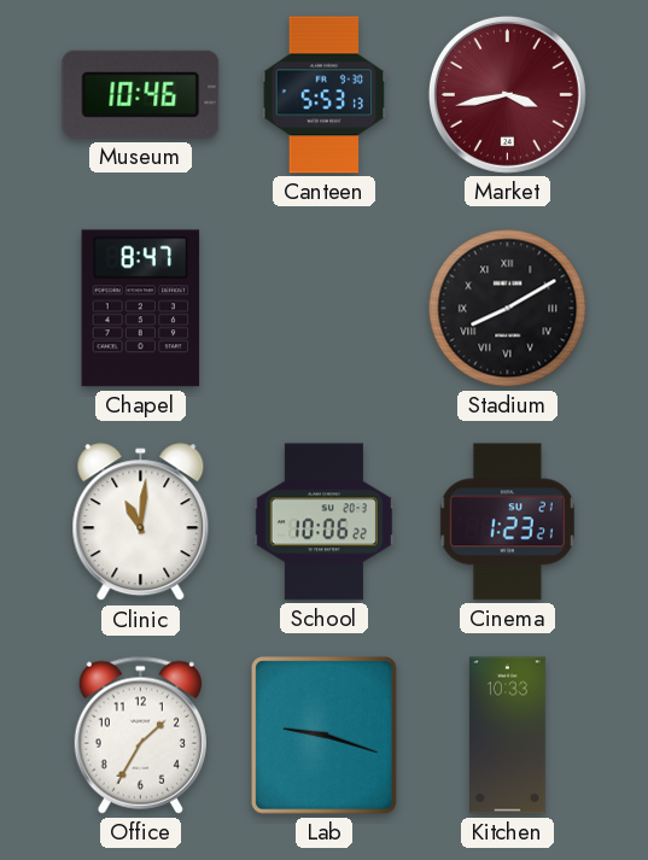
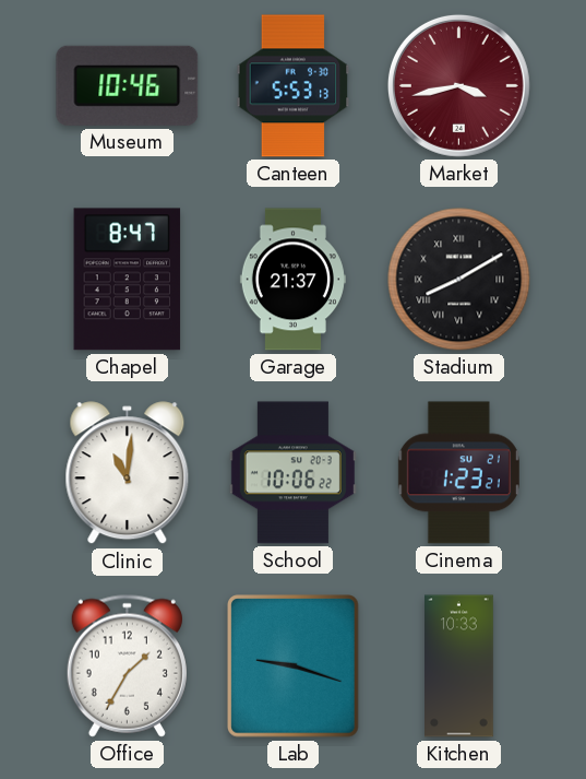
Garage: none -> 21:37 (292, 280)
